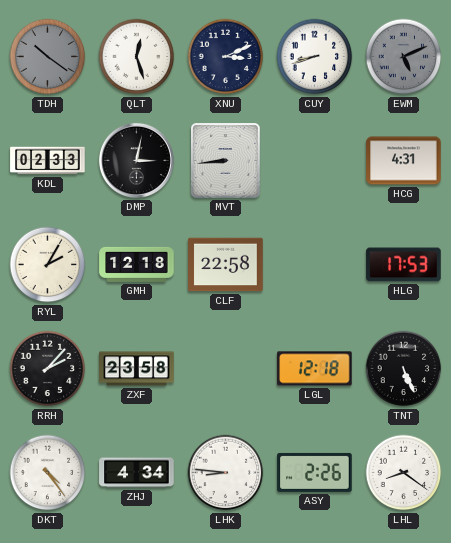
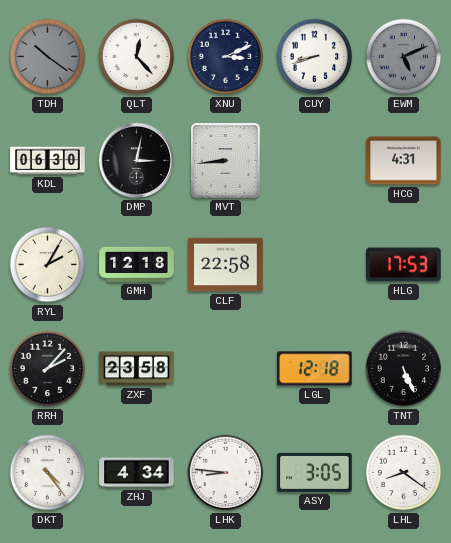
QLT: 12:27 -> 12:23 (137, 57)
KDL: 02:33 -> 06:30 (48, 161)
ASY: 2:26 -> 3:05 (315, 472)
